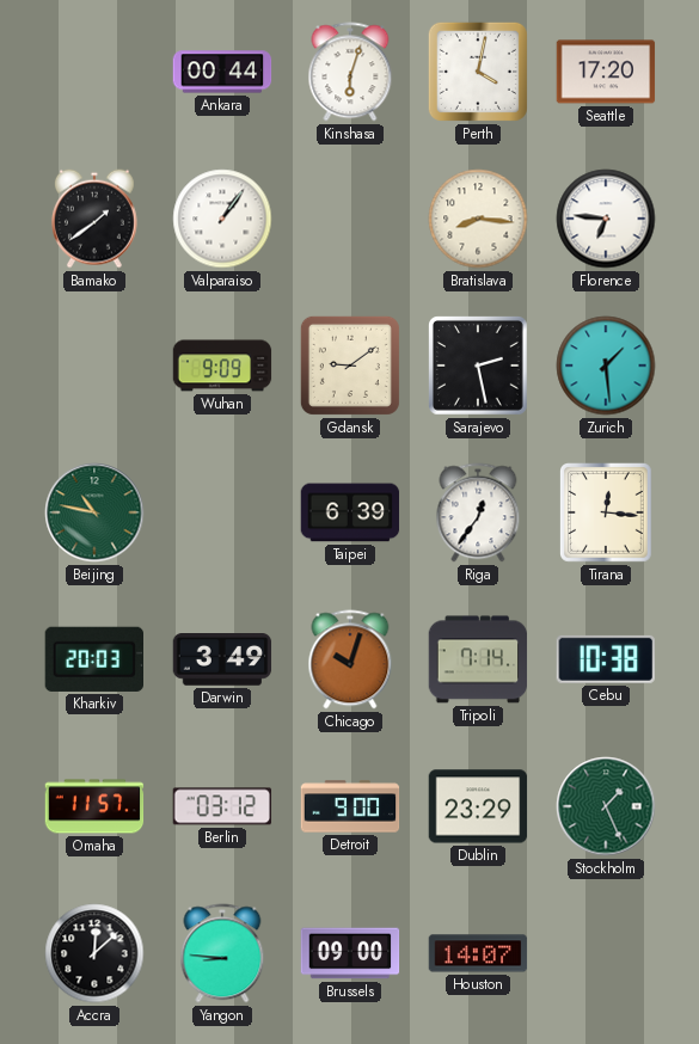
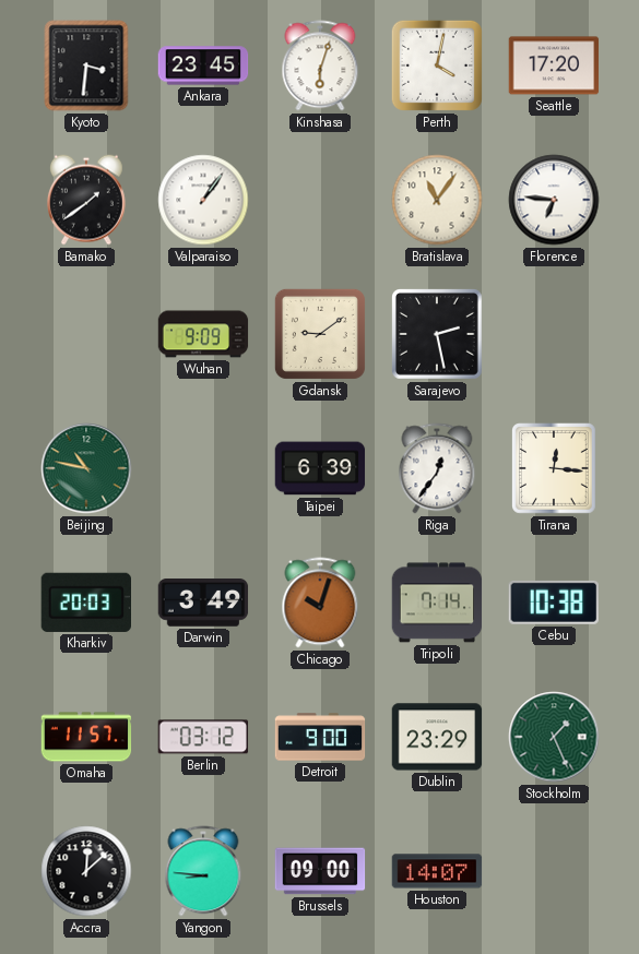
Kyoto: none -> 3:31 (86, 65)
Ankara: 00:44 -> 23:45 (203, 65)
Bratislava: 8:16 -> 11:06 (437, 200)
Zurich: 1:29 -> none (606, 366)
